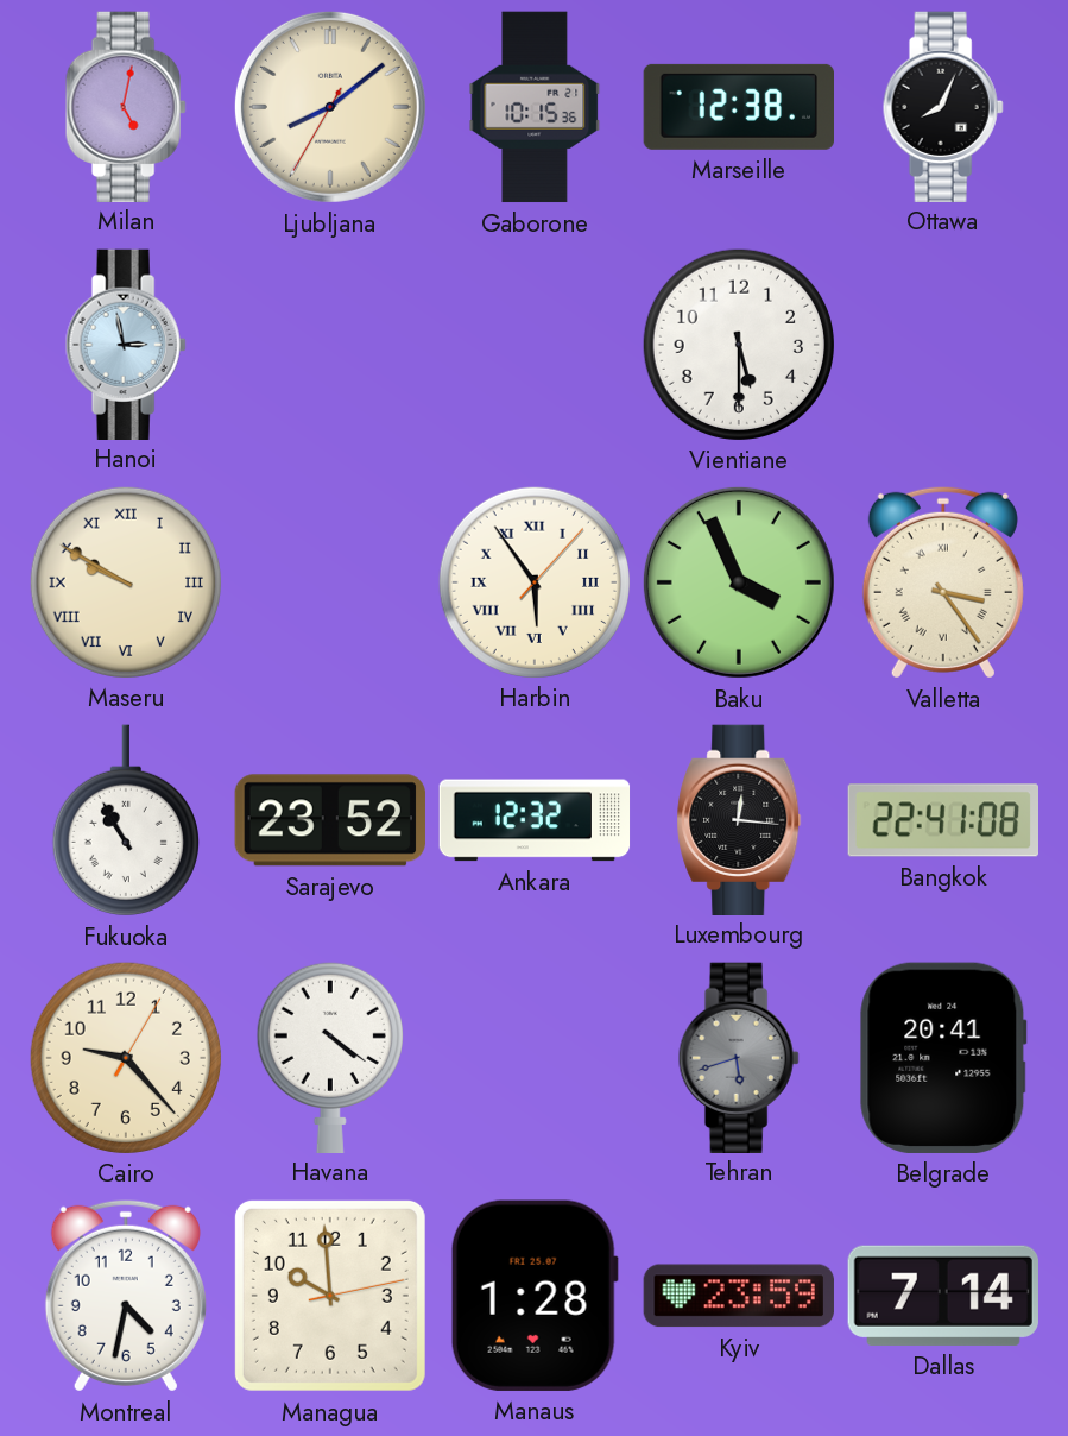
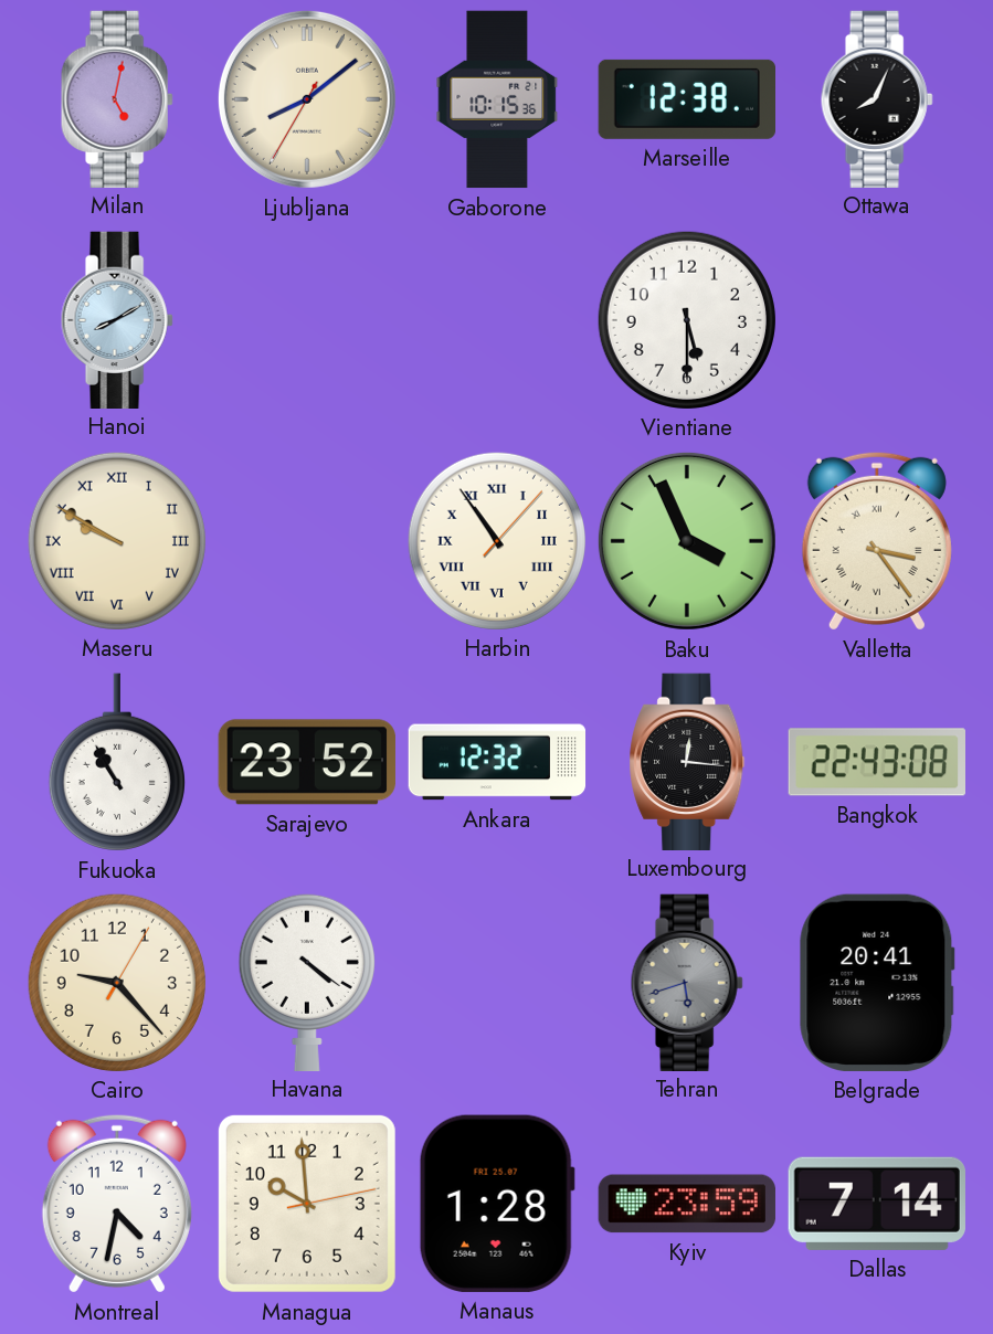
Hanoi: 2:58 -> 8:10 (117, 319)
Harbin: 5:54 -> 10:54 (496, 540)
Bangkok: 22:41 -> 22:43 (876, 762)
